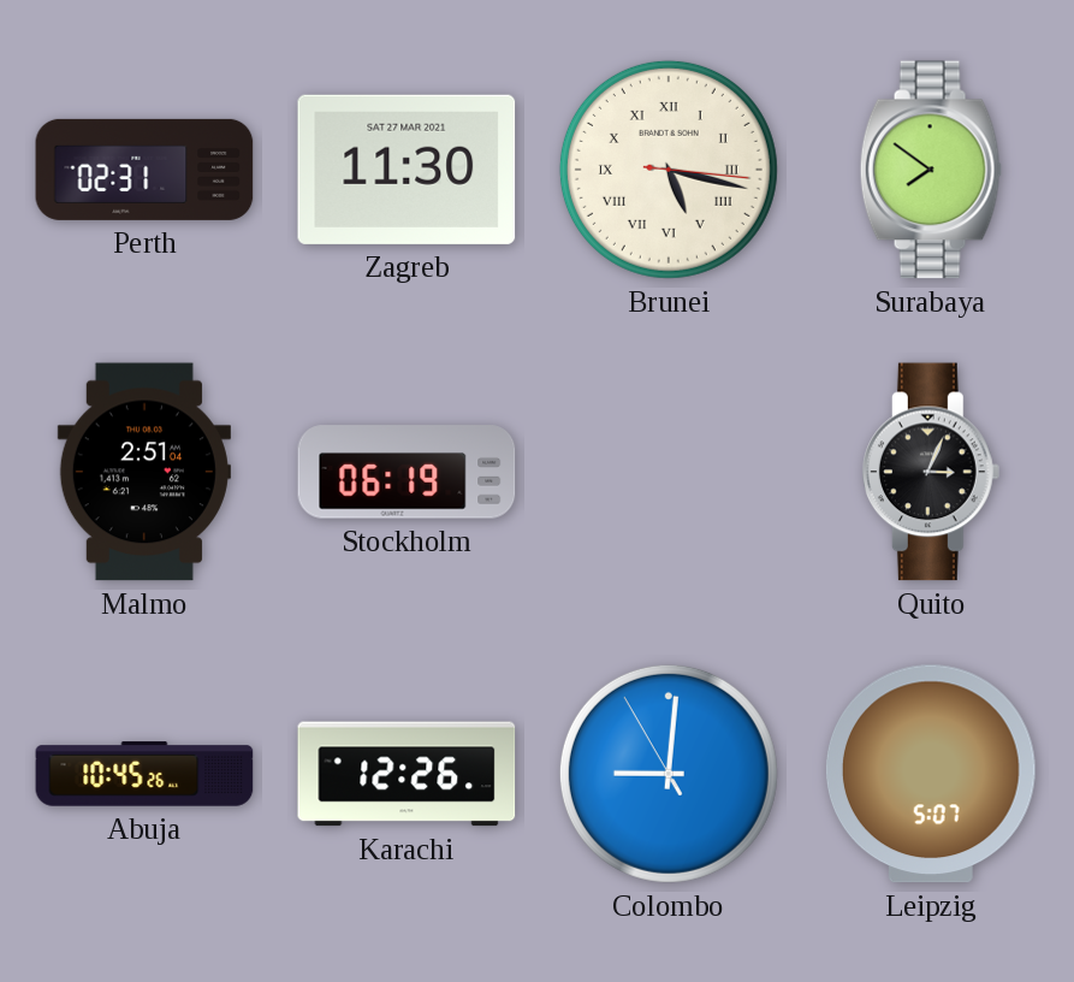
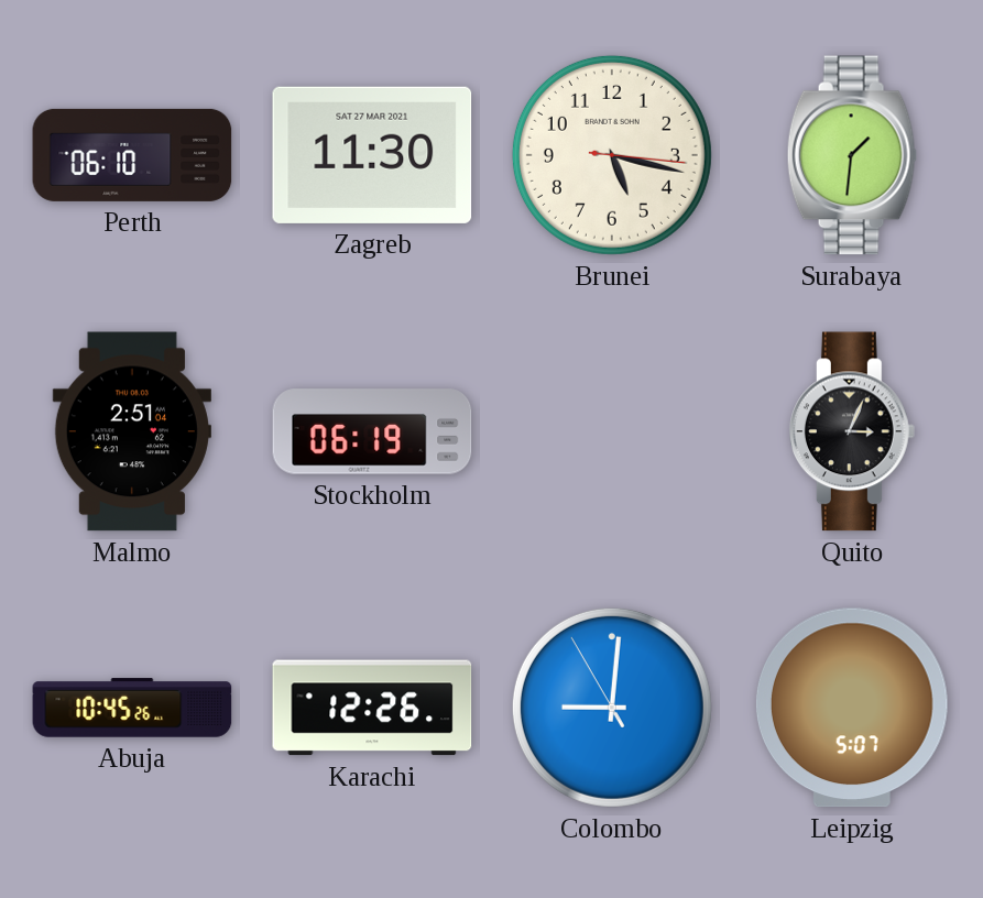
Perth: 02:31 -> 06:10 (132, 155)
Brunei numerals: Roman -> Arabic (612, 155)
Surabaya: 7:51 -> 1:31 (852, 155)
